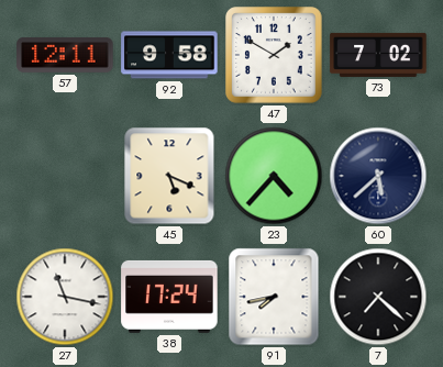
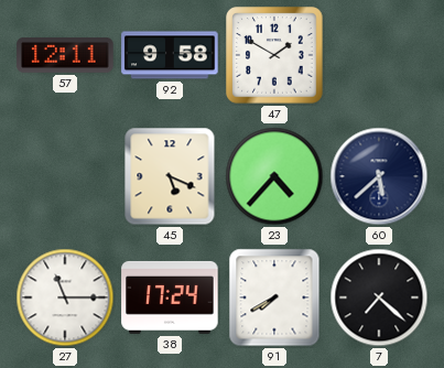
73: 7:02 -> none (378, 55)
27: 11:17 -> 11:15 (65, 297)
91: 7:43 -> 7:40 (274, 297)
